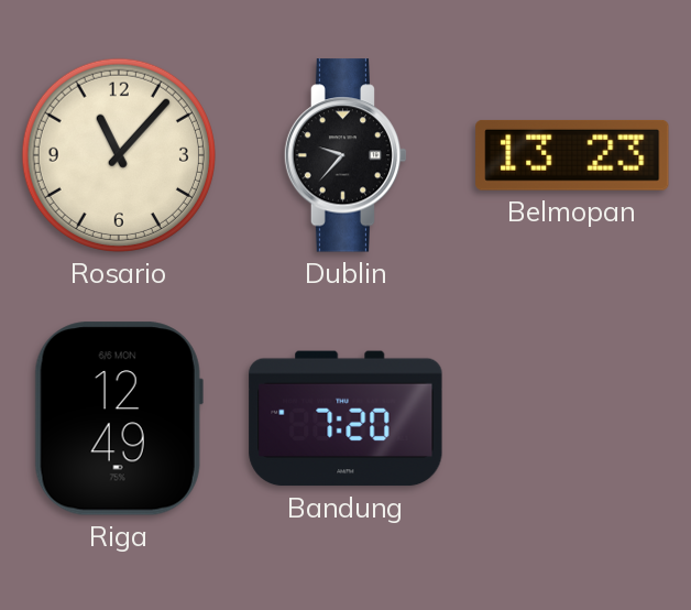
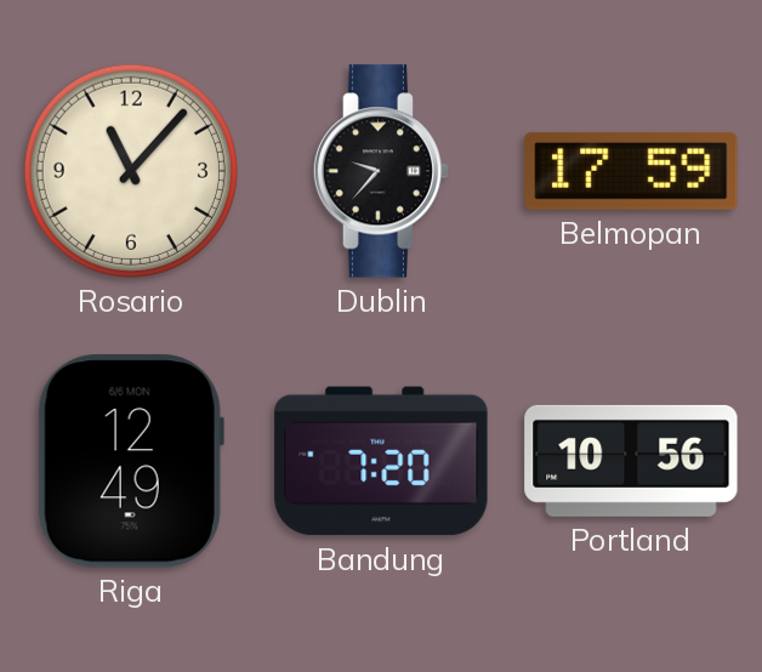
Belmopan: 13:23 -> 17:59 (631, 171)
Portland: none -> 10:56 (631, 461)
